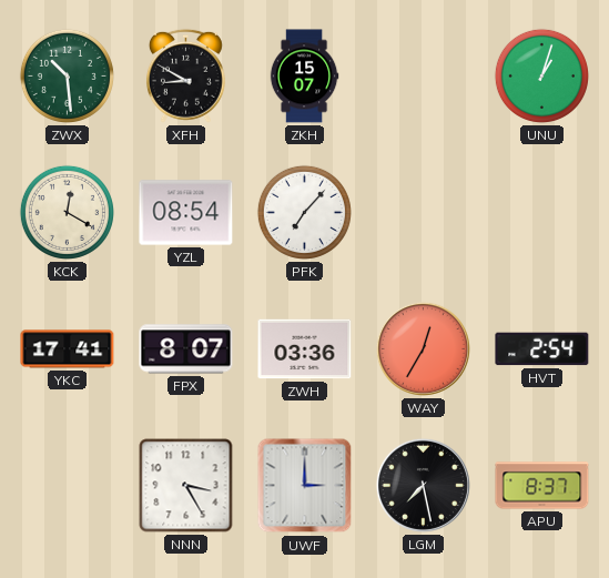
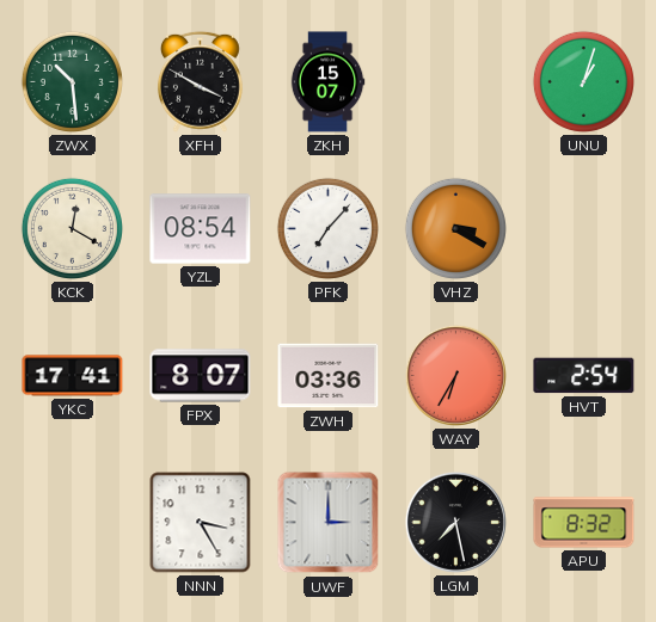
XFH: 8:50 -> 3:50 (200, 81)
VHZ: none -> 3:20 (455, 228)
WAY: 12:35 -> 6:35 (455, 375)
APU: 8:37 -> 8:32 (584, 523)
